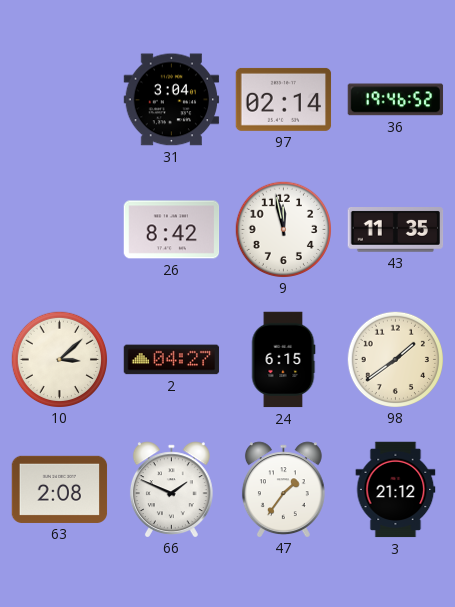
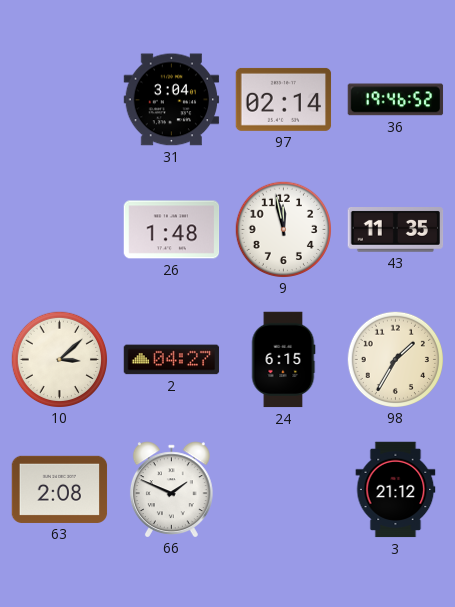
26: 8:42 -> 1:48 (172, 230)
98: 1:39 -> 1:35 (395, 359)
47: 1:36 -> none (283, 489)
